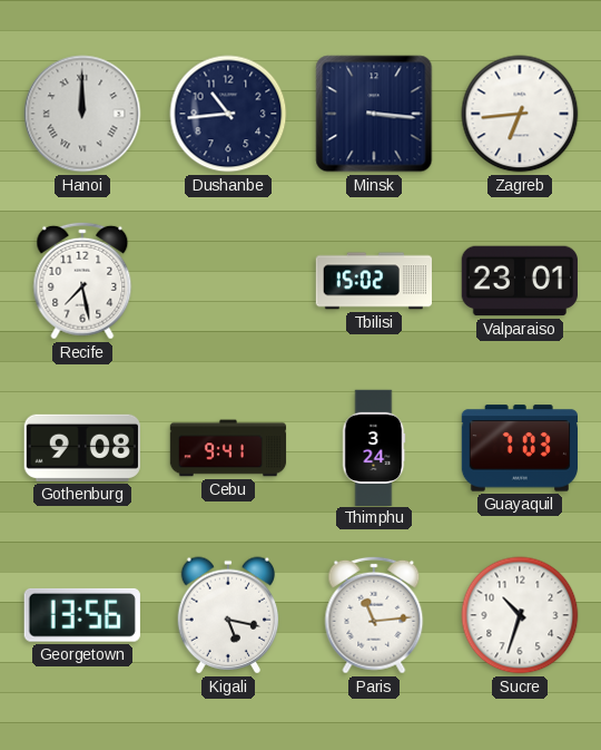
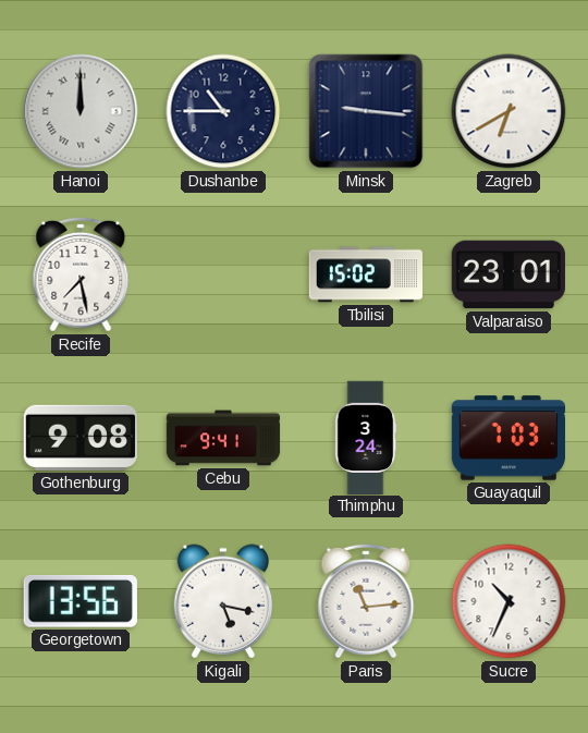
Dushanbe: 10:44 -> 10:45 (223, 111)
Minsk: 3:16 -> 9:16 (366, 111)
Zagreb: 6:44 -> 6:40 (509, 111)
Sucre: 10:33 -> 10:34 (509, 601)
